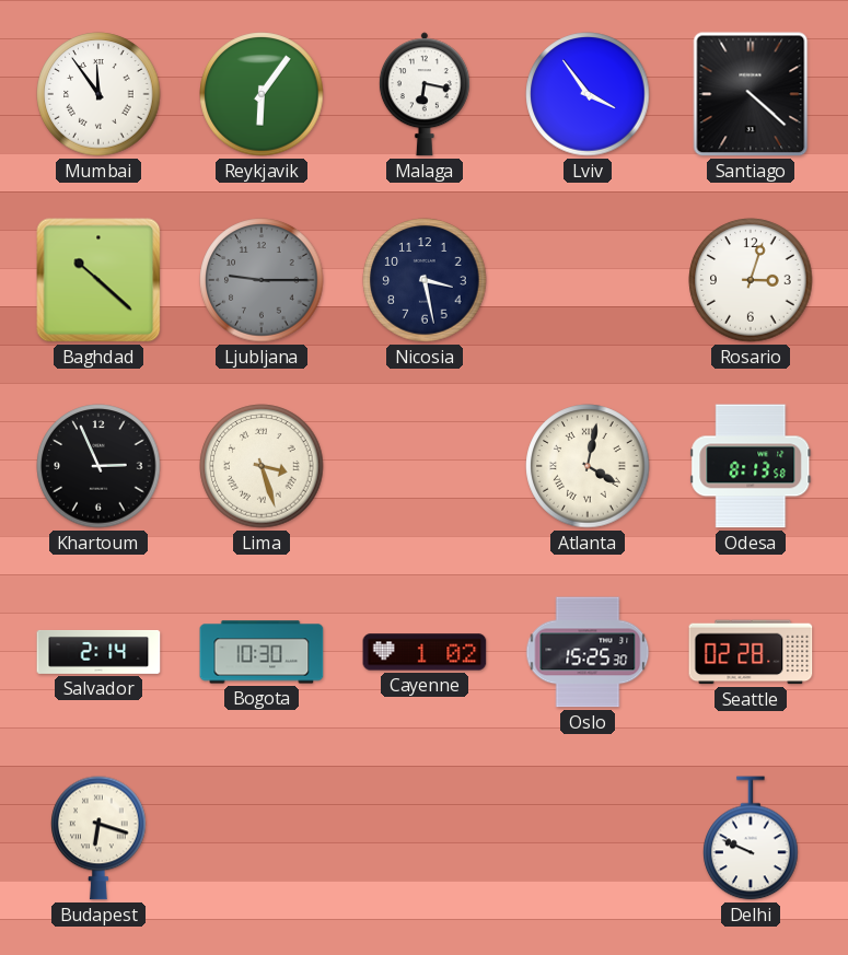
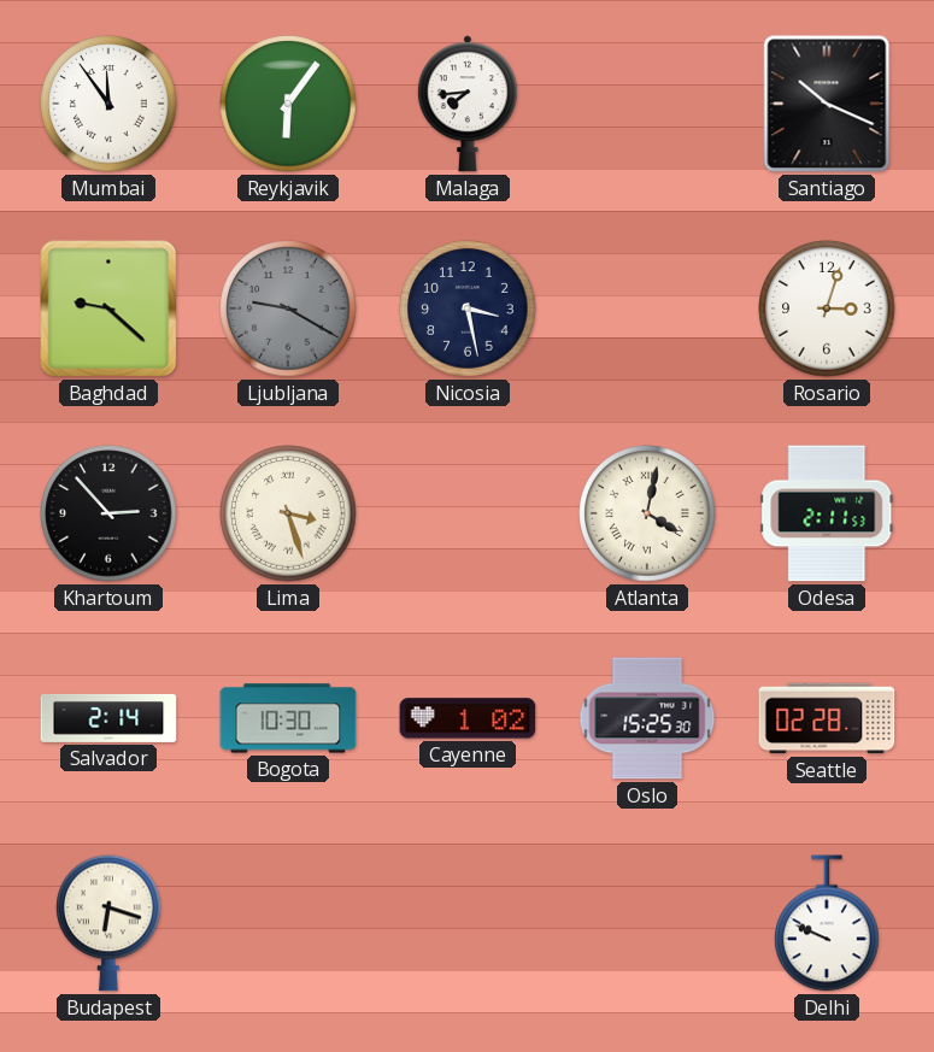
Malaga: 6:17 -> 7:44 (468, 104)
Lviv: 3:54 -> none (588, 94)
Santiago: 4:22 -> 10:19 (827, 104)
Baghdad: 10:22 -> 9:22 (108, 308)
Ljubljana: 9:15 -> 9:20 (288, 308)
Khartoum: 2:56 -> 2:53 (108, 513)
Odesa: 8:13 -> 2:11 (827, 513)
